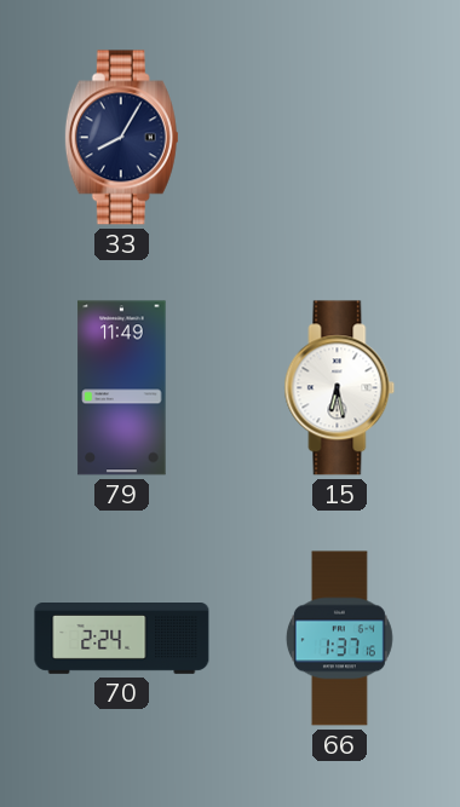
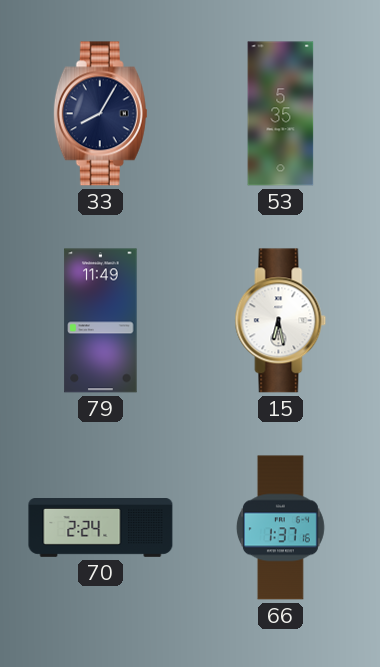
53: none -> 5:35 (281, 114)
